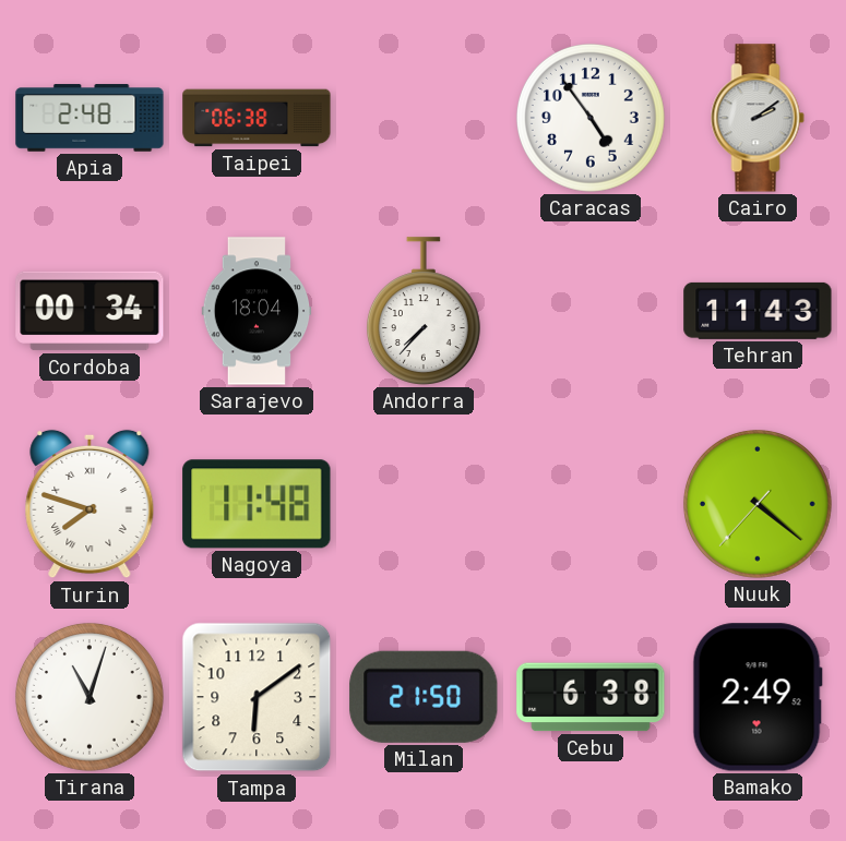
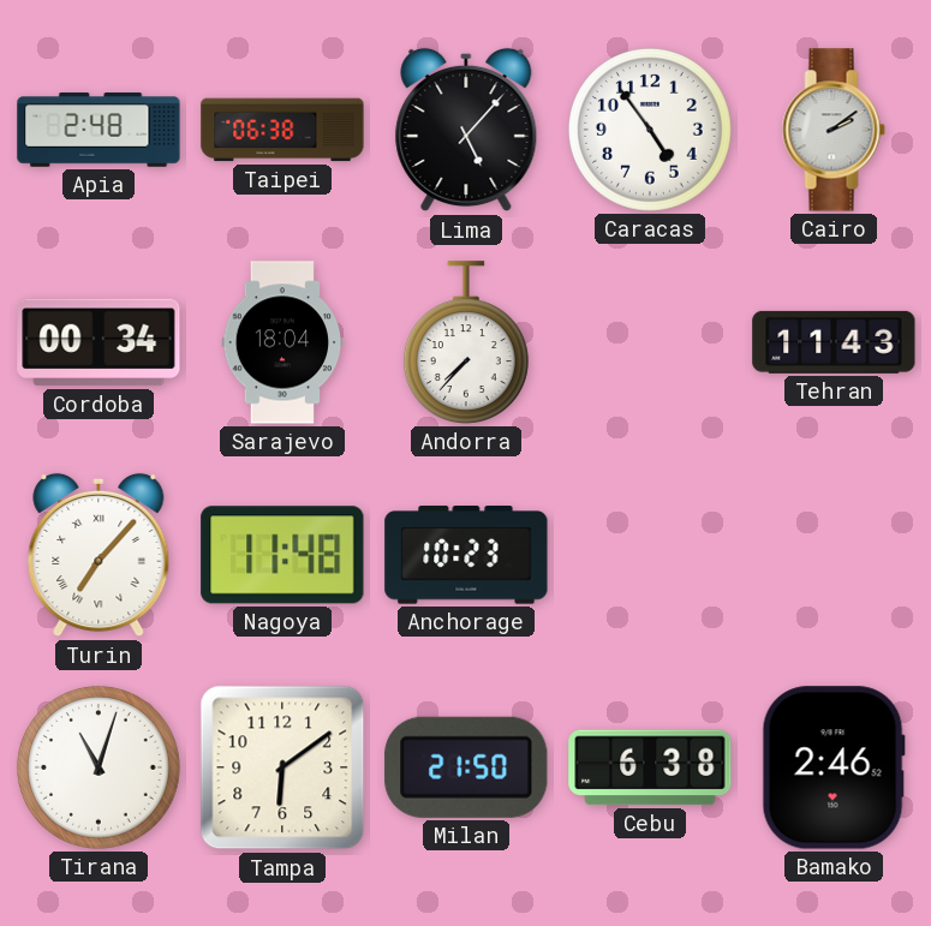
Lima: none -> 5:07 (466, 130)
Turin: 7:48 -> 7:07 (99, 555)
Anchorage: none -> 10:23 (466, 555)
Nuuk: 4:21 -> none (758, 504)
Bamako: 2:49 -> 2:46 (834, 767)
